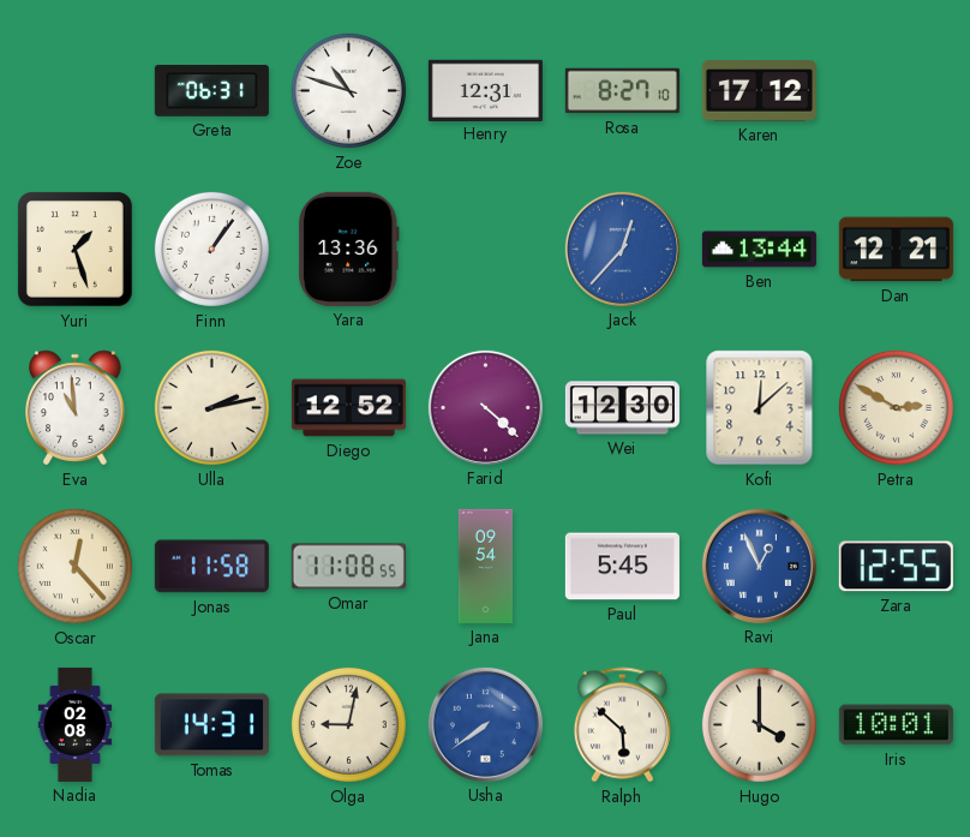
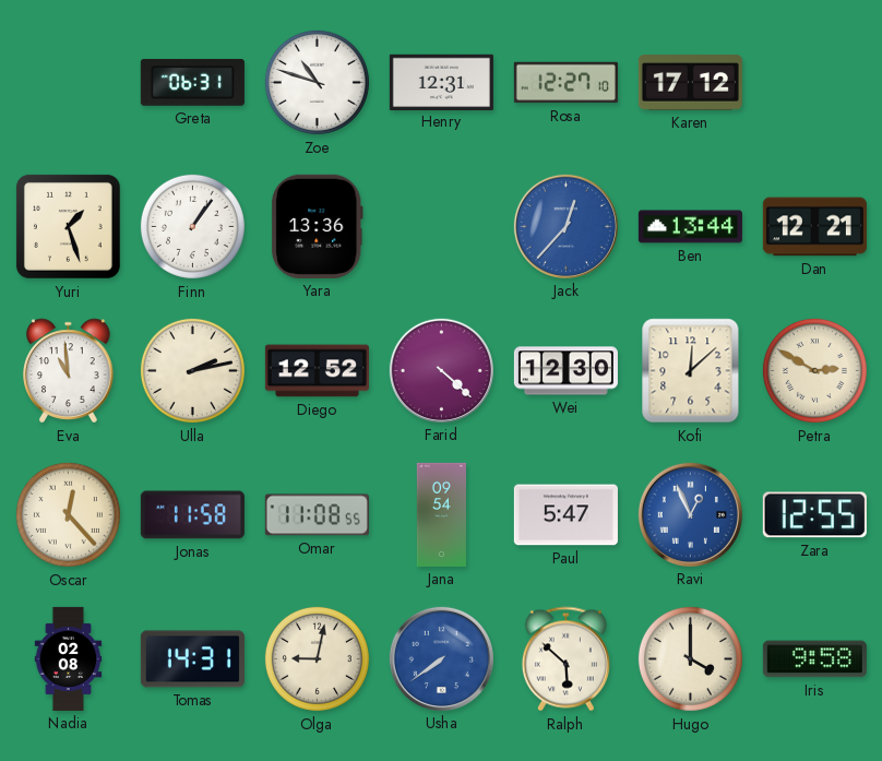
Rosa: 8:27 -> 12:27 (565, 83)
Paul: 5:45 -> 5:47 (565, 515)
Iris: 10:01 -> 9:58 (814, 659)
